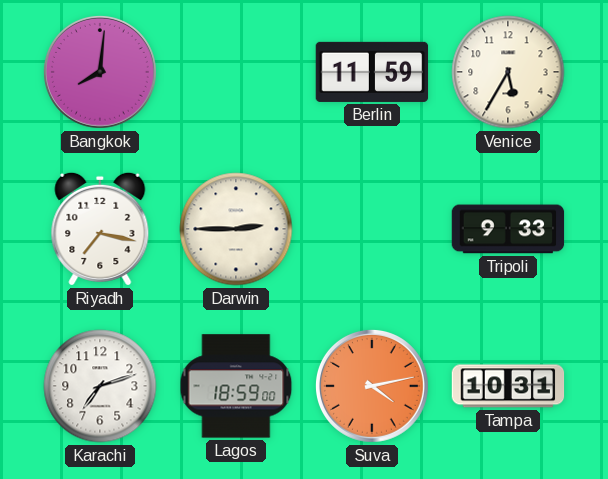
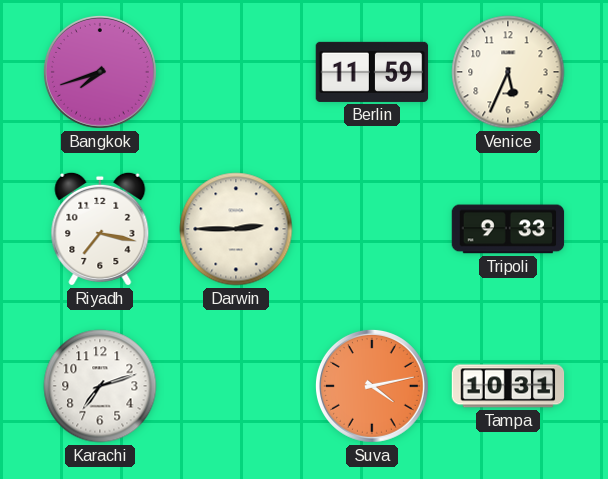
Bangkok: 8:01 -> 7:42 (100, 72)
Venice: 5:35 -> 5:34 (508, 72)
Lagos: 18:59 -> none (236, 386)
